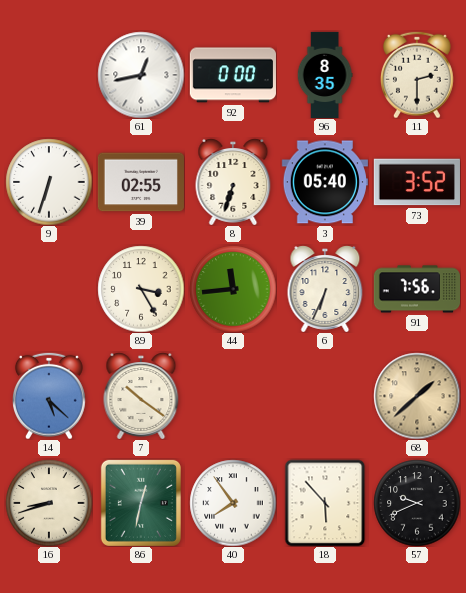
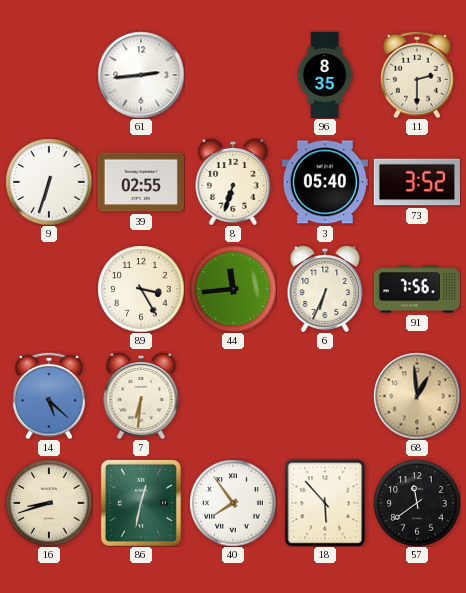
61: 12:43 -> 2:44 (141, 75)
92: 0:00 -> none (233, 75)
7: 10:21 -> 6:31 (141, 396)
68: 1:38 -> 12:59 (417, 396)
57: 9:41 -> 11:39 (417, 503)
